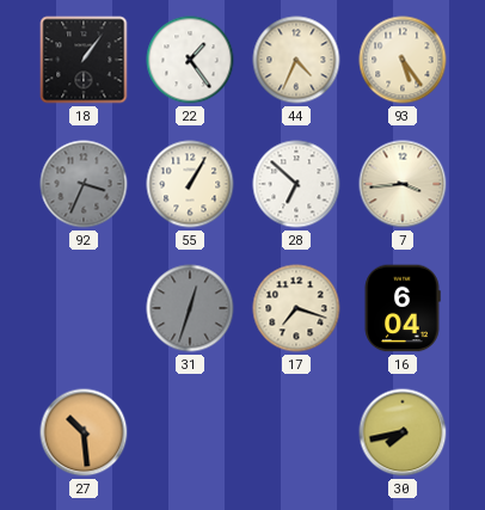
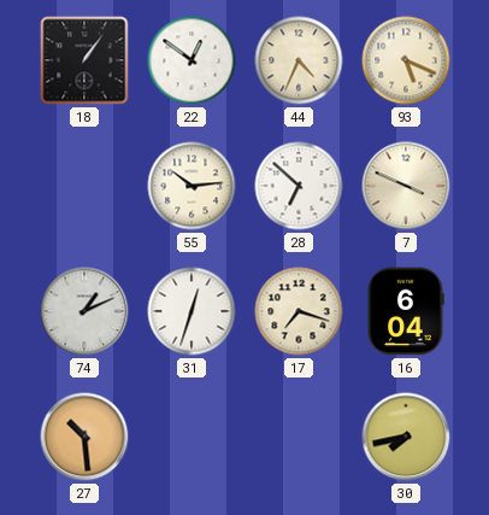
22: 1:24 -> 12:51 (192, 60)
93: 5:24 -> 5:19 (406, 60)
92: 3:34 -> none (84, 184)
55: 1:05 -> 10:14 (192, 186)
7: 3:44 -> 3:49 (406, 186)
74: none -> 1:11 (84, 311)
31 dial: grey -> white (192, 311)
